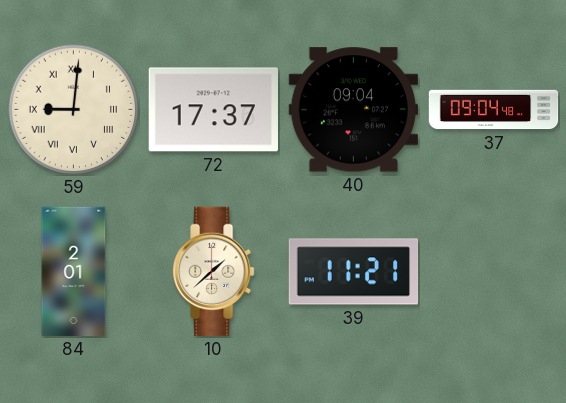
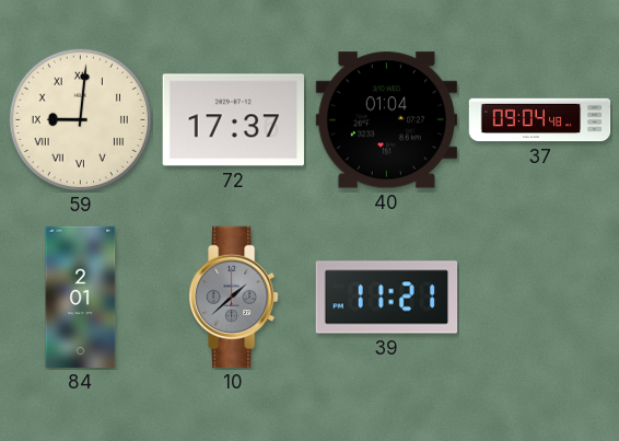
40: 09:04 -> 01:04 (386, 120)
10 dial: cream -> grey (234, 298)
